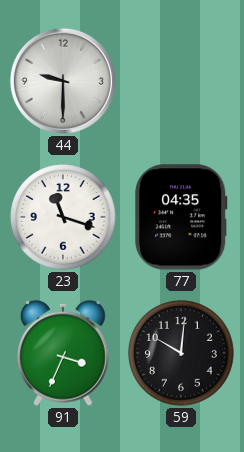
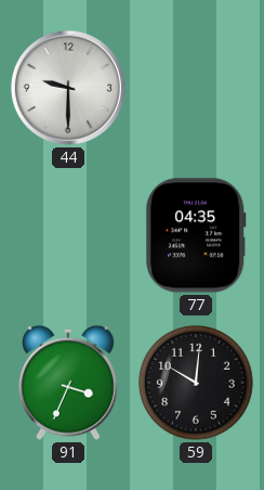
23: 11:18 -> none (63, 217)
